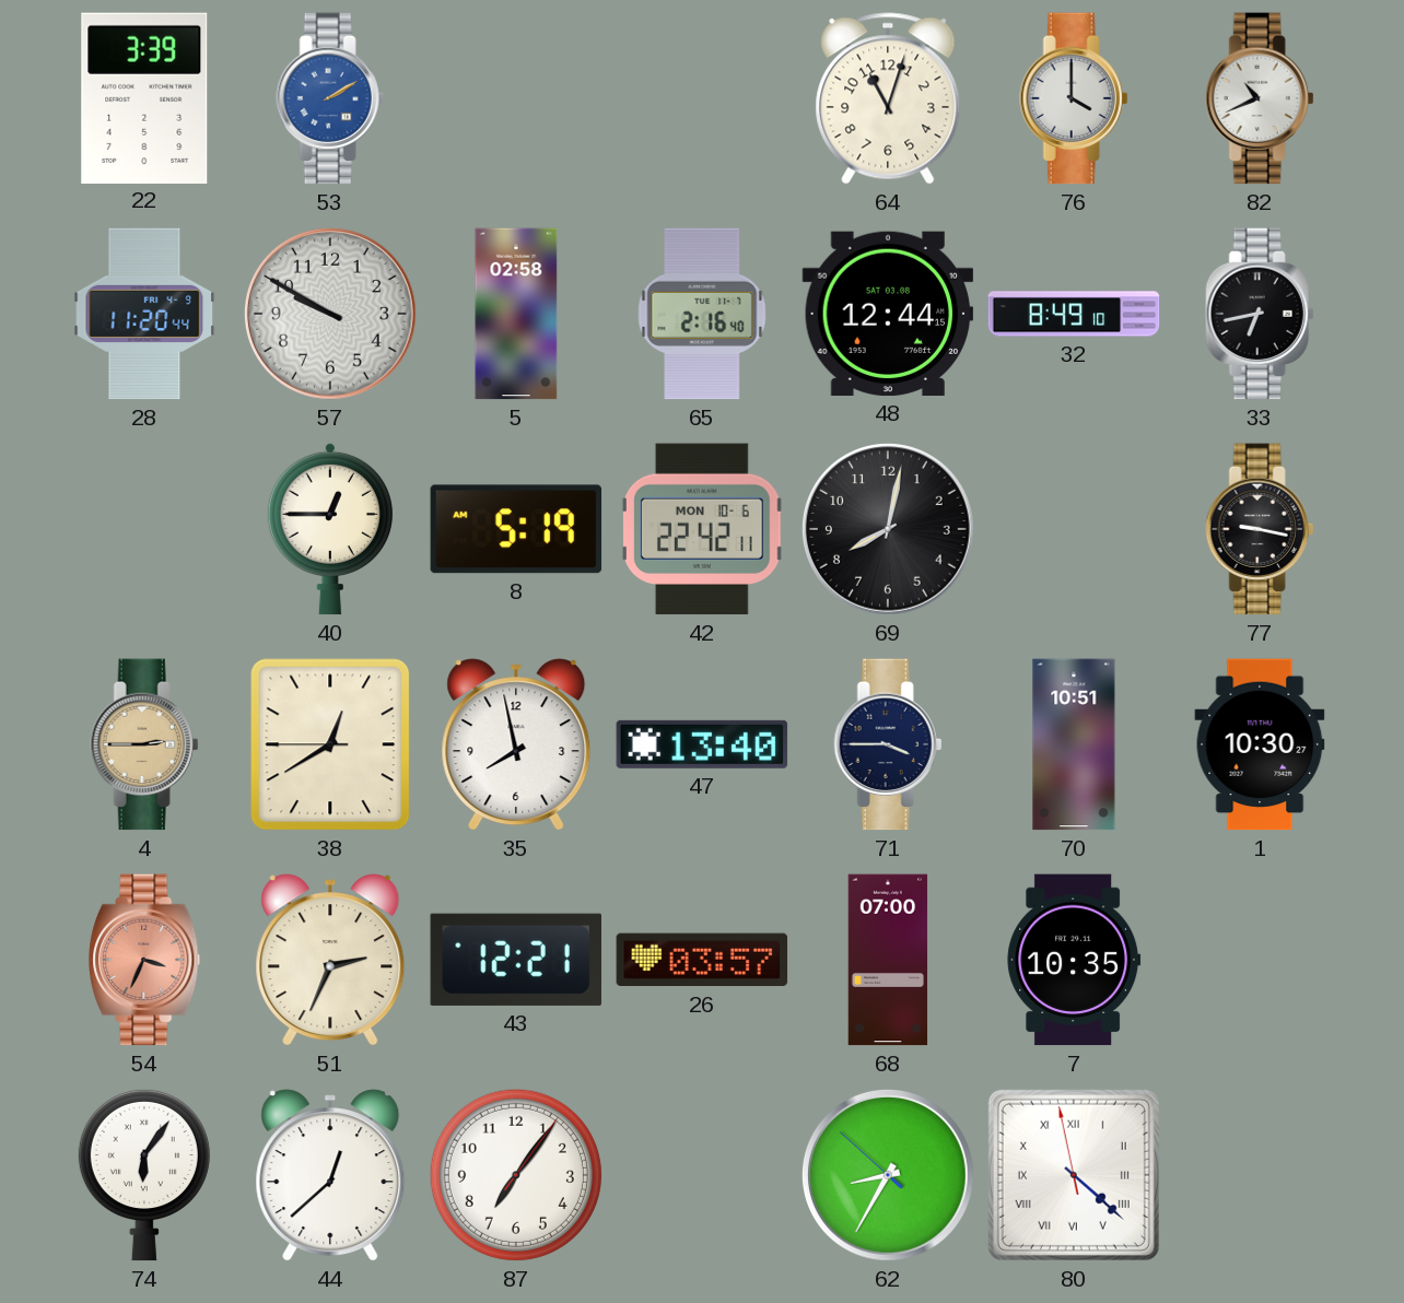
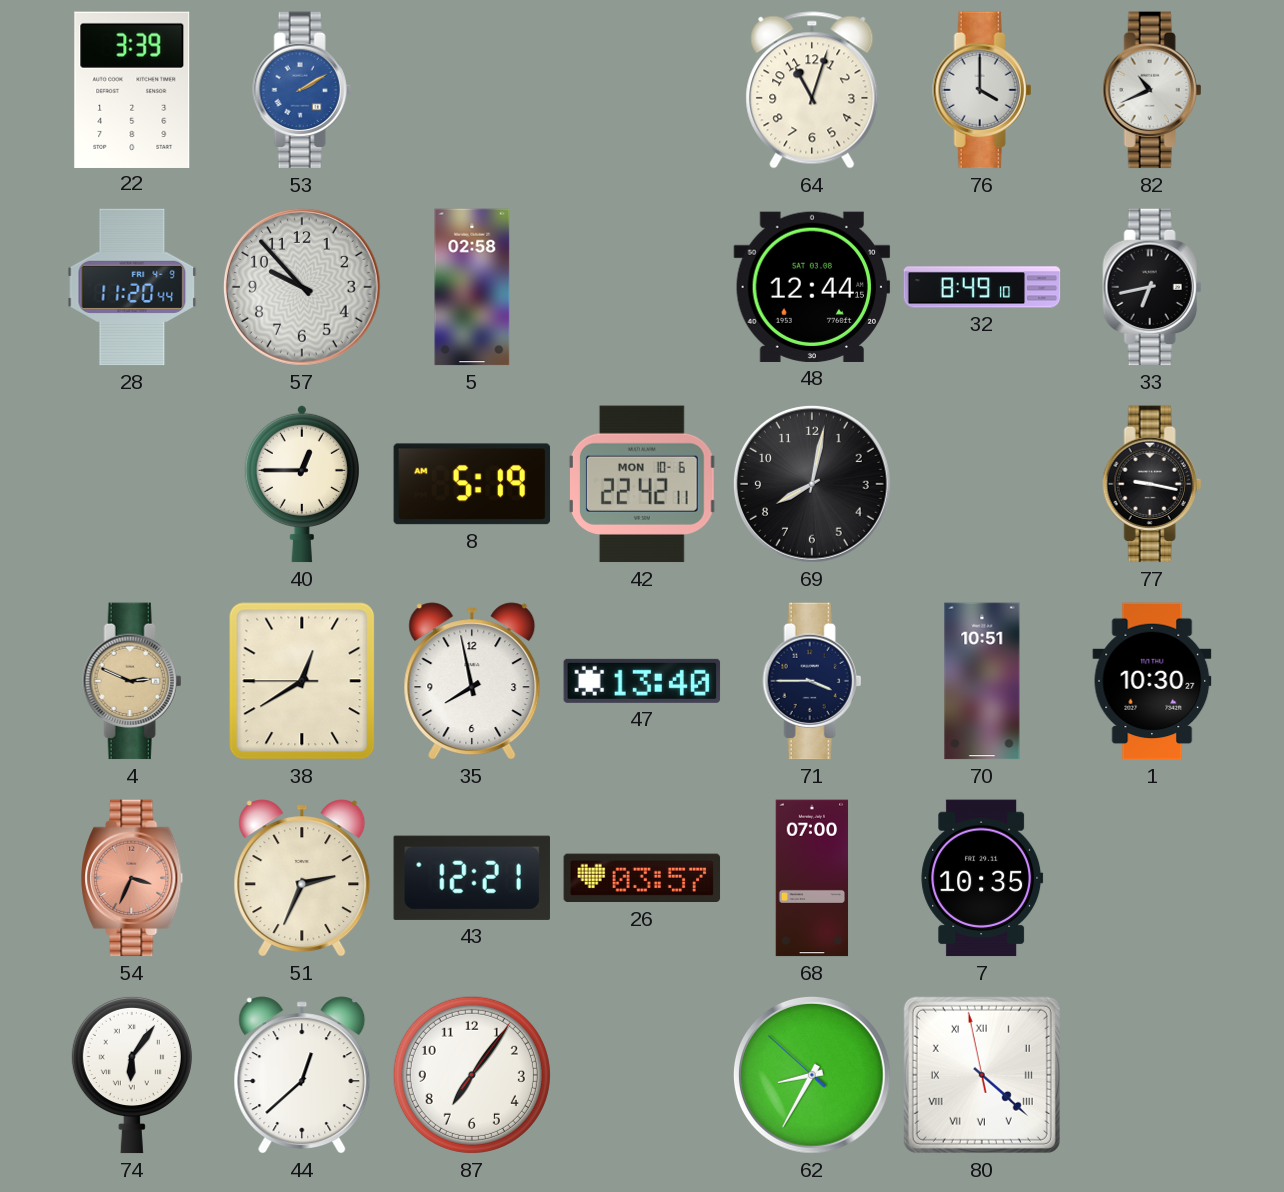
57: 9:50 -> 9:53 (302, 287)
65: 2:16 -> none (702, 314)
4: 2:45 -> 2:49 (132, 681)
